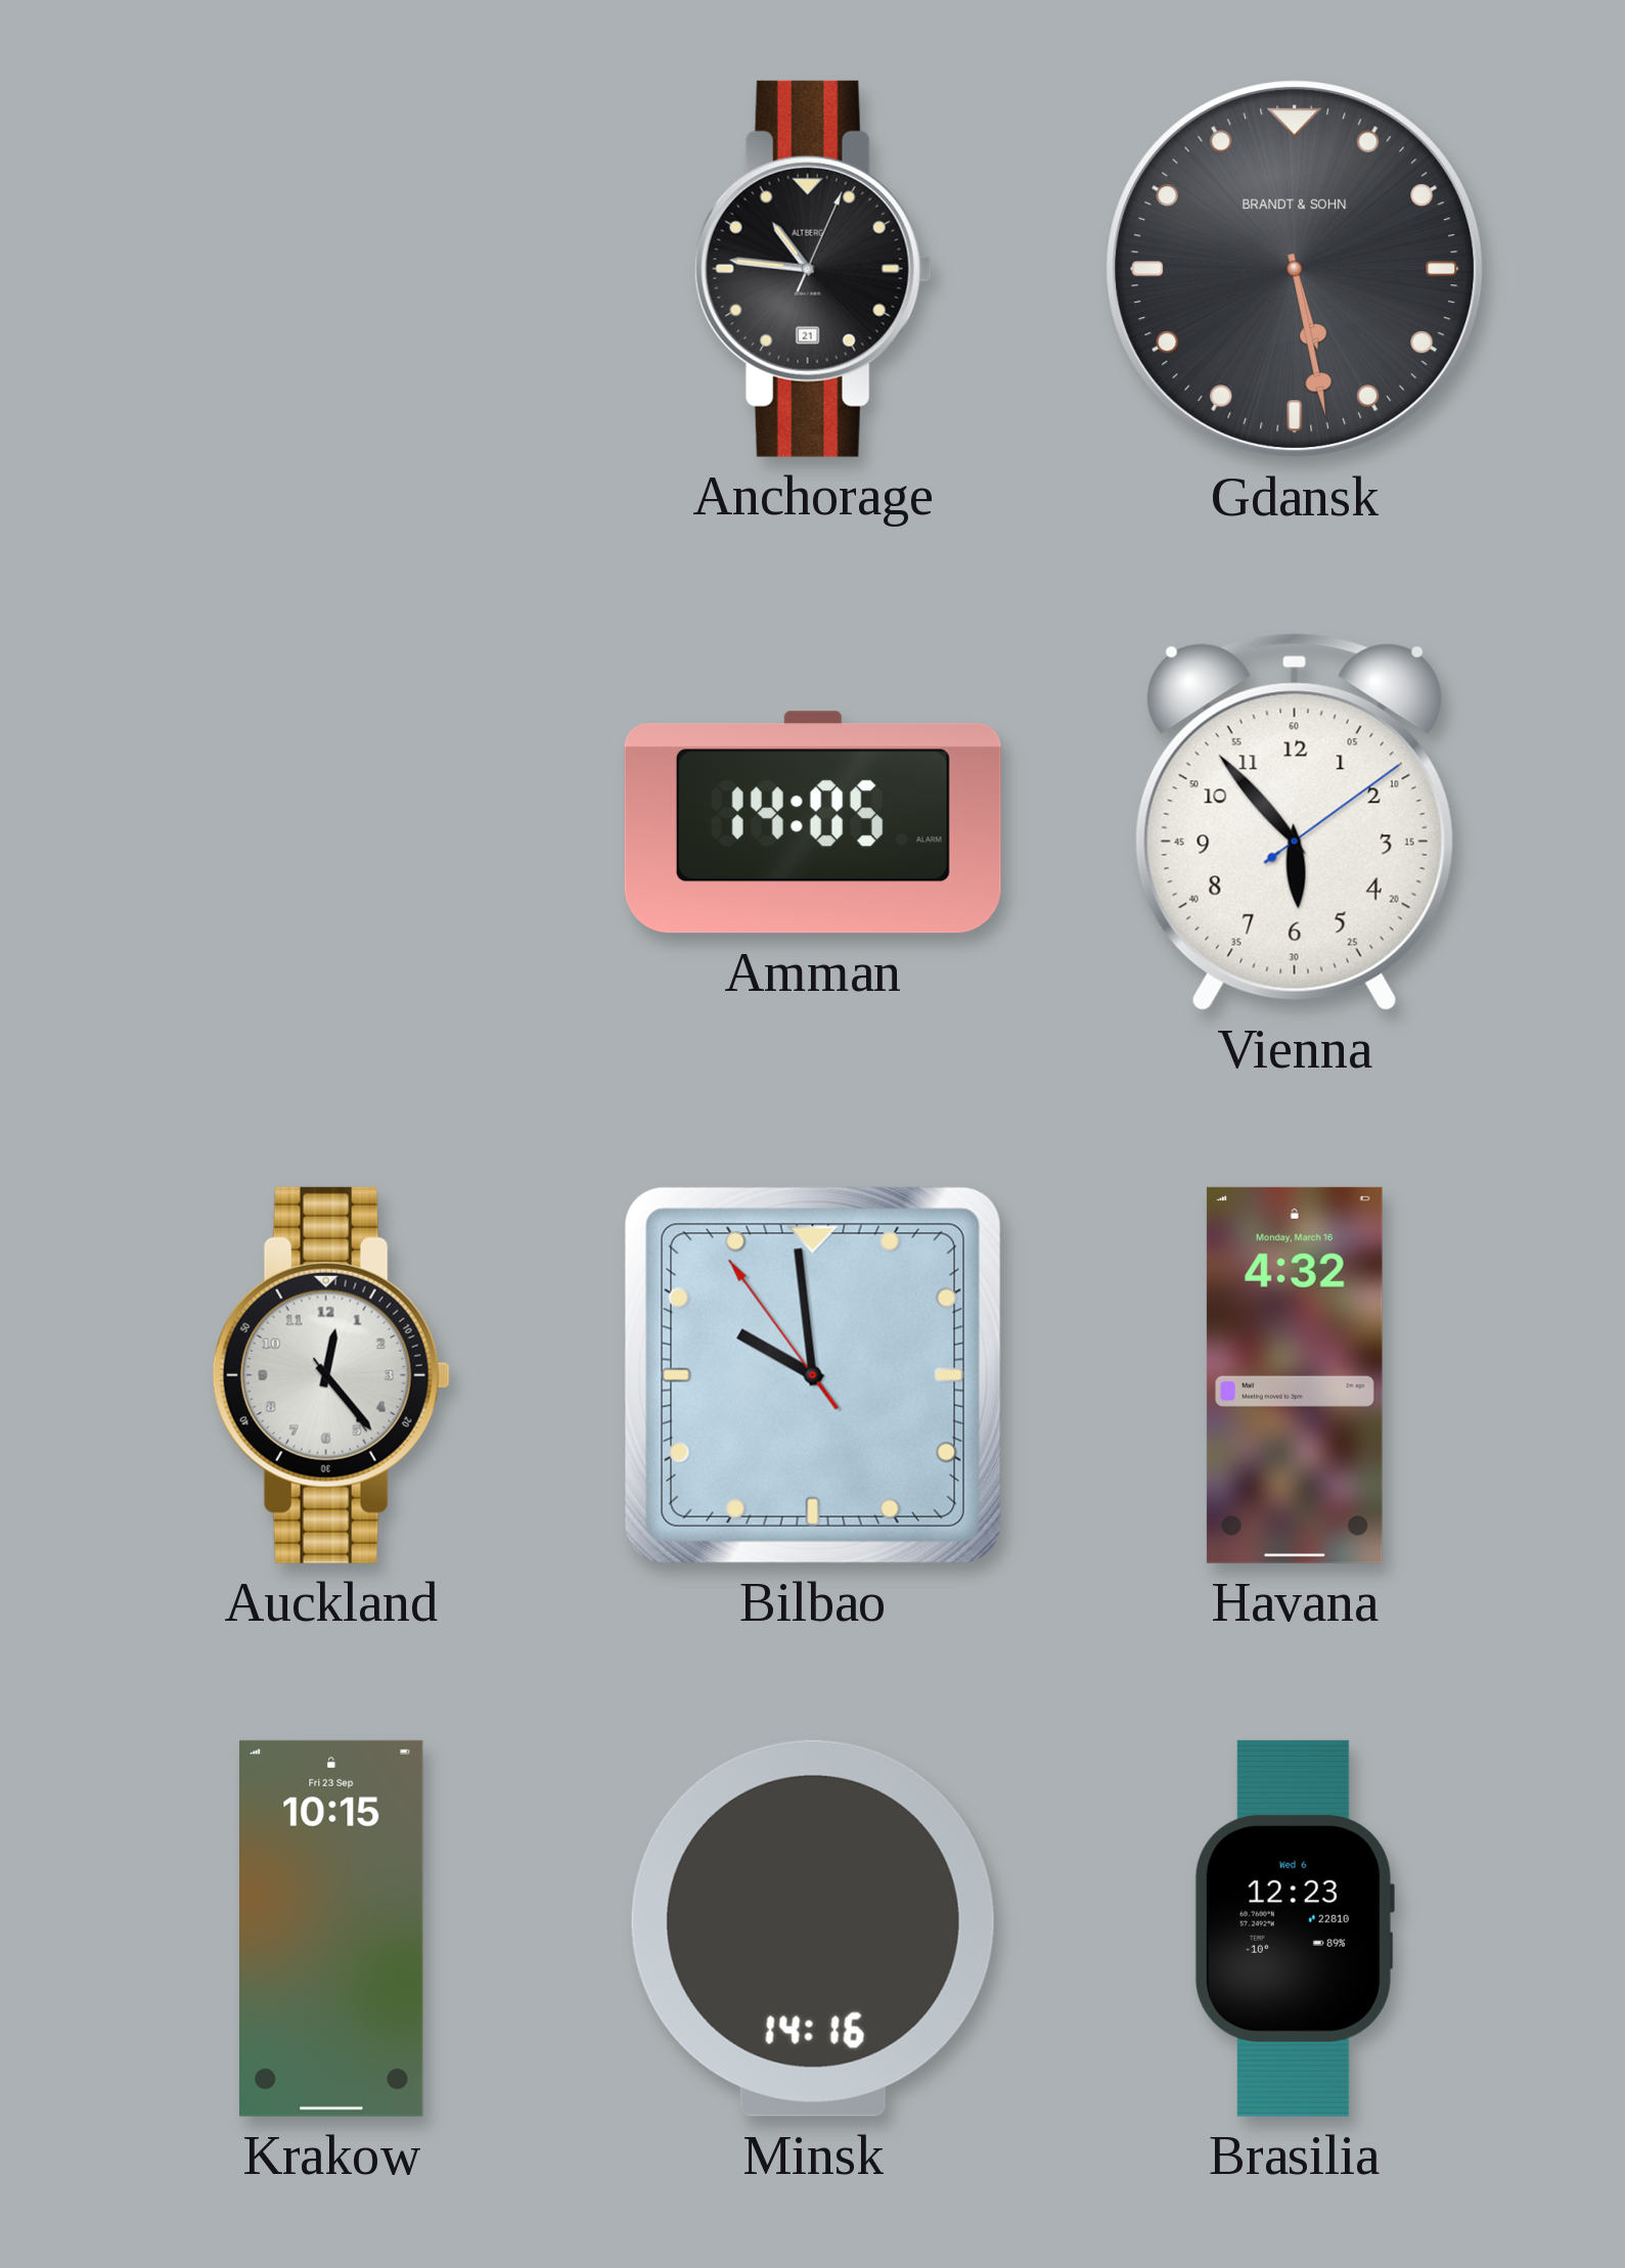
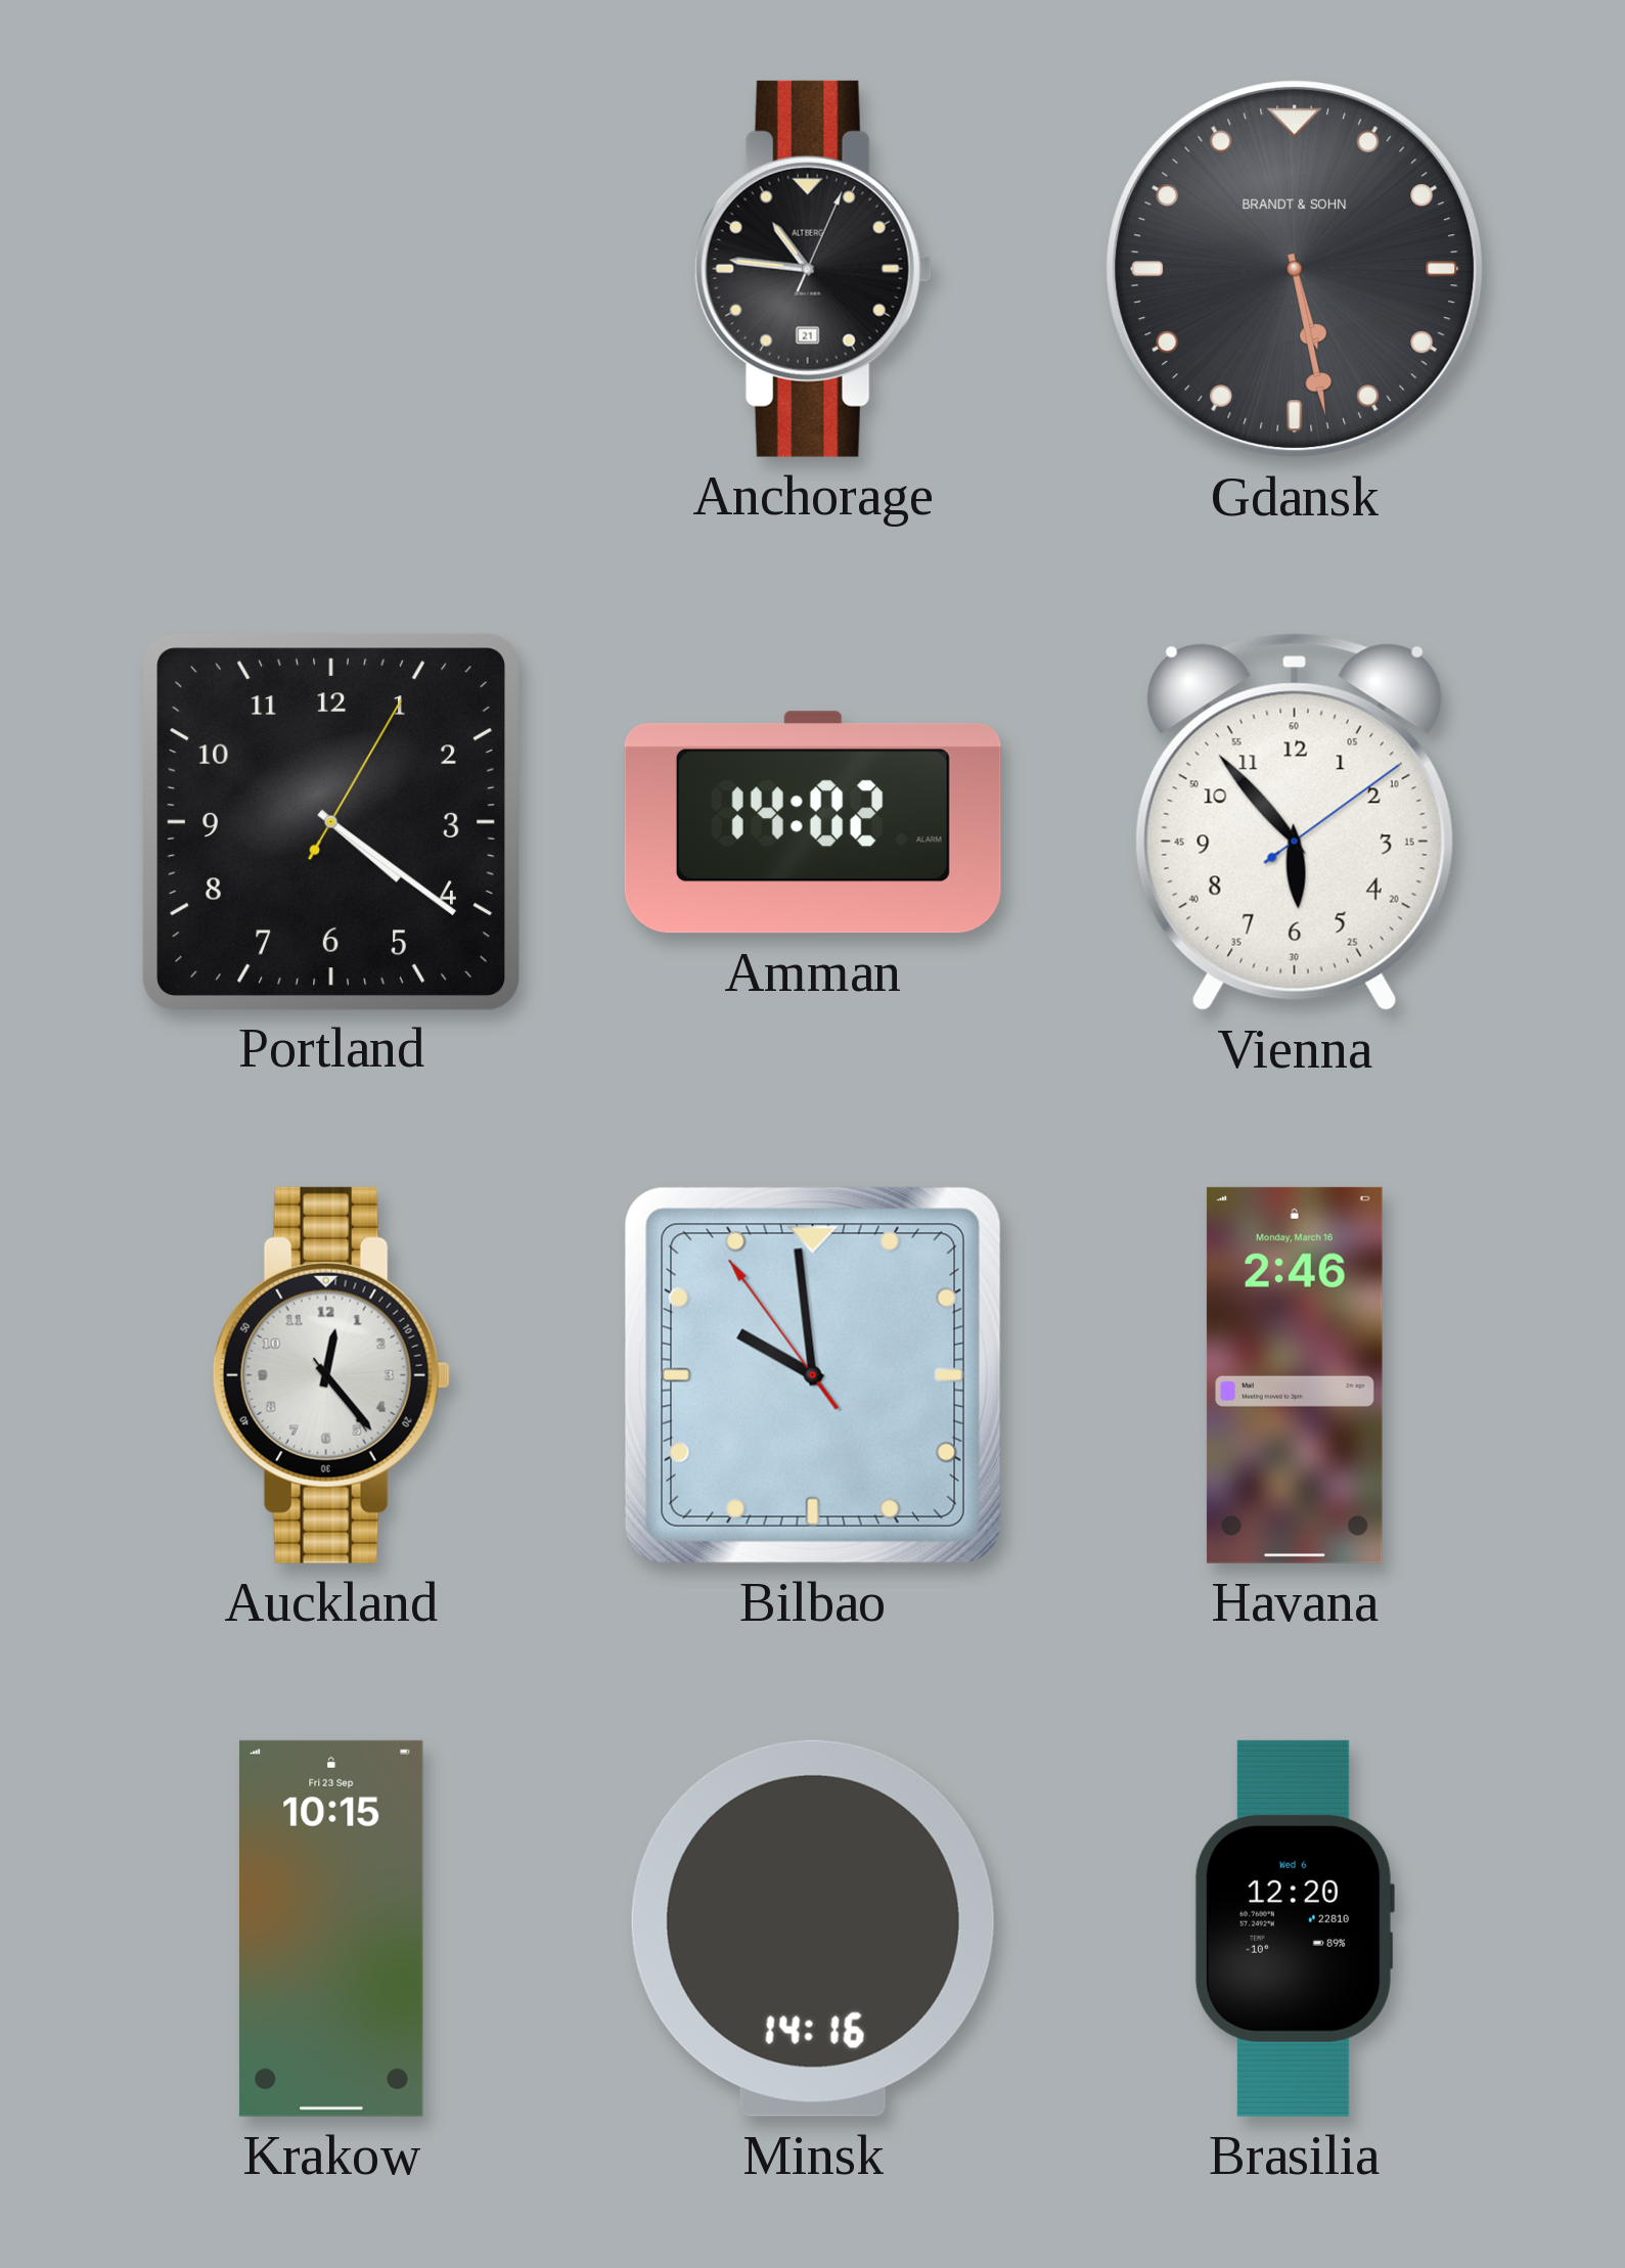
Portland: none -> 4:21 (330, 821)
Amman: 14:05 -> 14:02 (813, 822)
Havana: 4:32 -> 2:46 (1295, 1375)
Brasilia: 12:23 -> 12:20 (1294, 1929)
